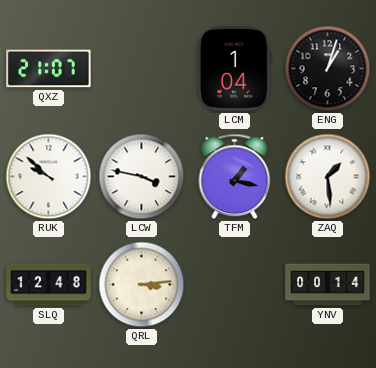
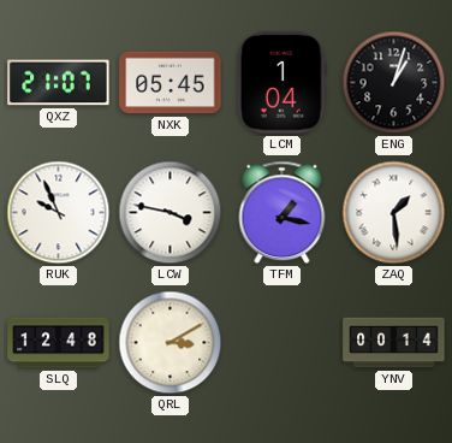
NXK: none -> 05:45 (171, 83)
RUK: 9:52 -> 9:56 (59, 213)
QRL: 3:14 -> 3:10 (171, 343)
